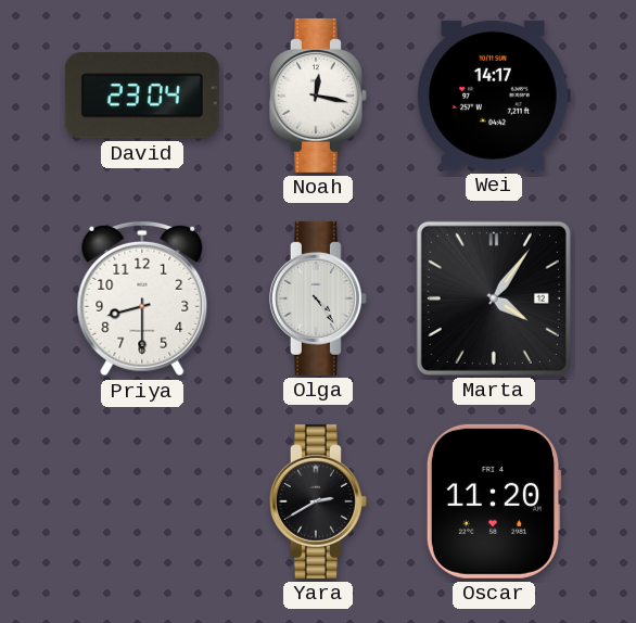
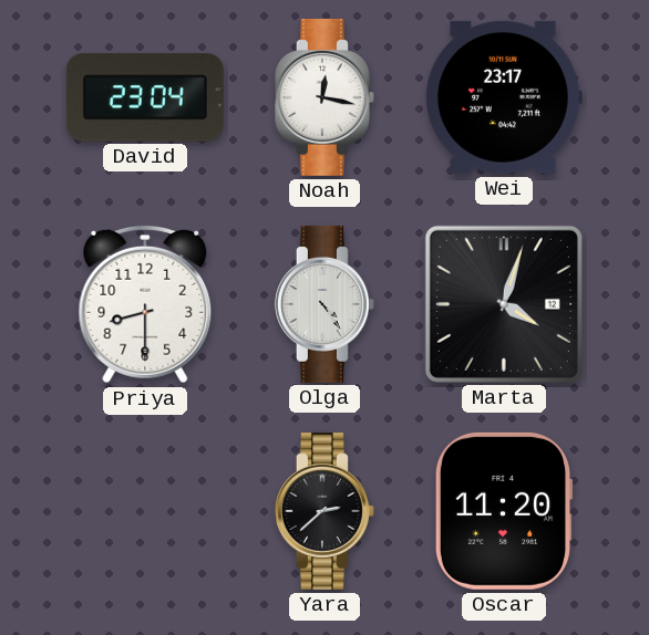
Wei: 14:17 -> 23:17 (504, 97)
Marta: 4:06 -> 4:03 (504, 304)
Yara: 2:40 -> 2:38 (324, 511)
